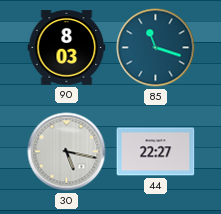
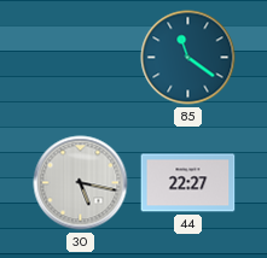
90: 8:03 -> none (67, 48)
85: 11:18 -> 11:21 (188, 58)
